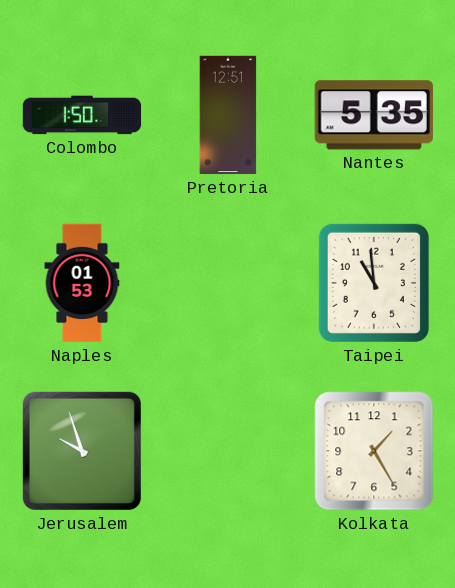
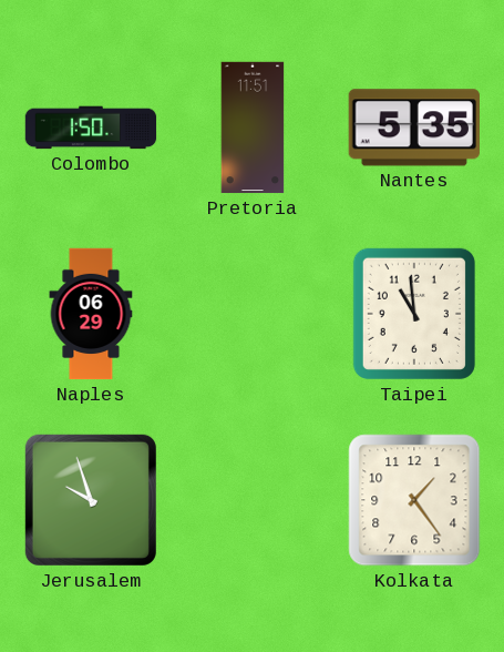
Pretoria: 12:51 -> 11:51 (253, 128)
Naples: 01:53 -> 06:29 (91, 314)
Kolkata: 1:25 -> 1:24 (414, 500)
